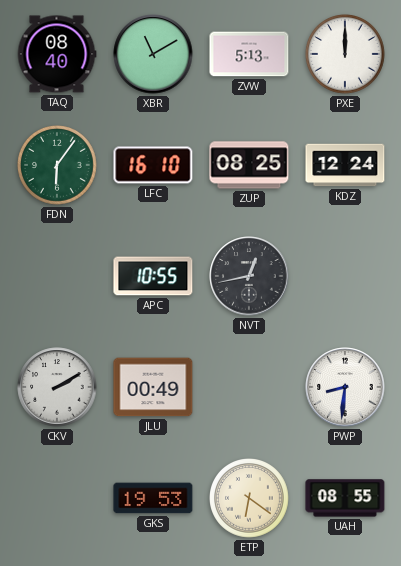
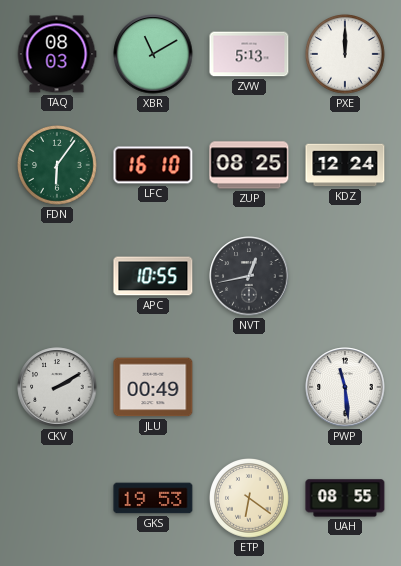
TAQ: 08:40 -> 08:03 (57, 54)
PWP: 8:31 -> 11:29 (345, 387)
